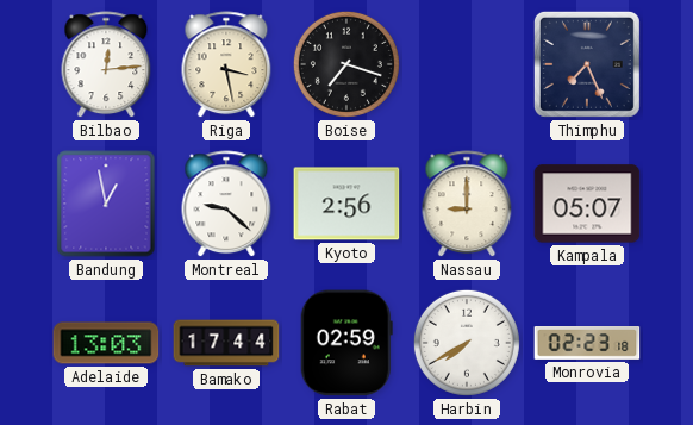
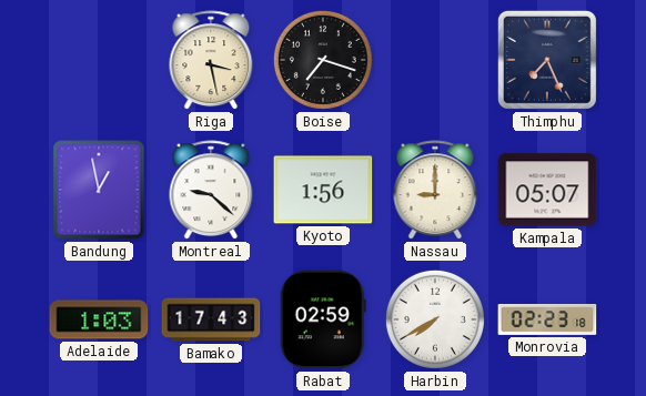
Bilbao: 12:14 -> none (106, 65)
Kyoto: 2:56 -> 1:56 (323, 190)
Adelaide: 13:03 -> 1:03 (99, 319)
Bamako: 17:44 -> 17:43 (211, 319)
